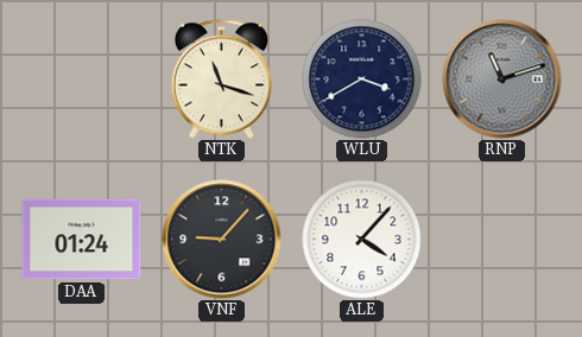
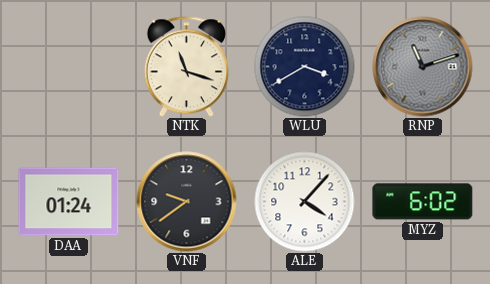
VNF: 9:07 -> 9:39 (187, 202)
MYZ: none -> 6:02 (423, 202)
